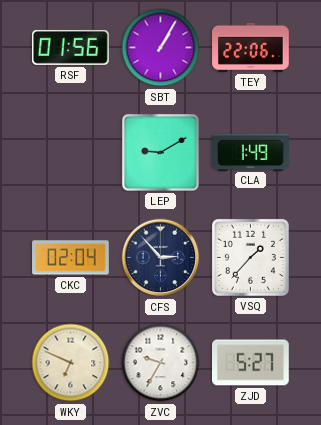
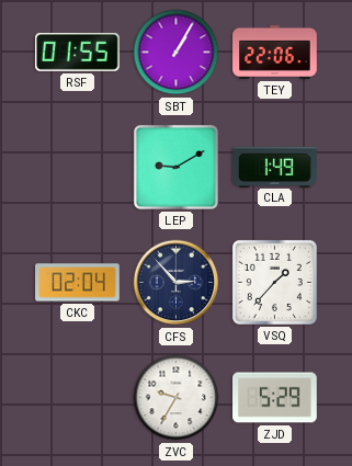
RSF: 01:56 -> 01:55 (78, 52)
WKY: 6:49 -> none (71, 363)
ZJD: 5:27 -> 5:29 (275, 398)
